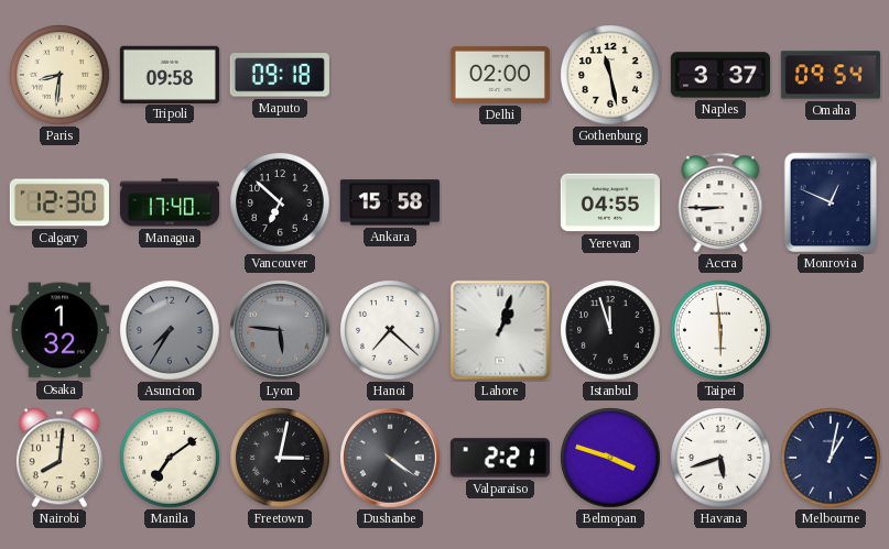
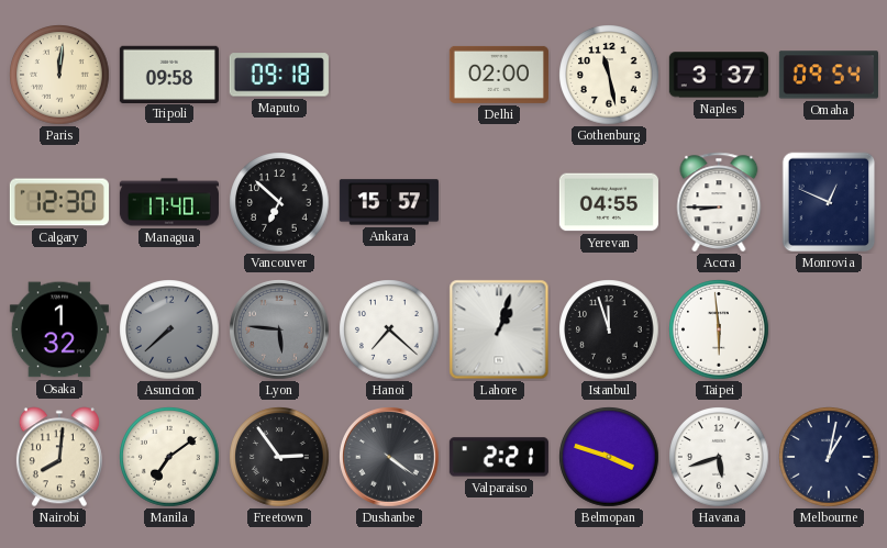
Paris: 8:31 -> 12:01 (59, 75)
Ankara: 15:58 -> 15:57 (389, 202)
Asuncion: 7:35 -> 7:38 (169, 329)
Freetown: 3:02 -> 2:54 (279, 457)
